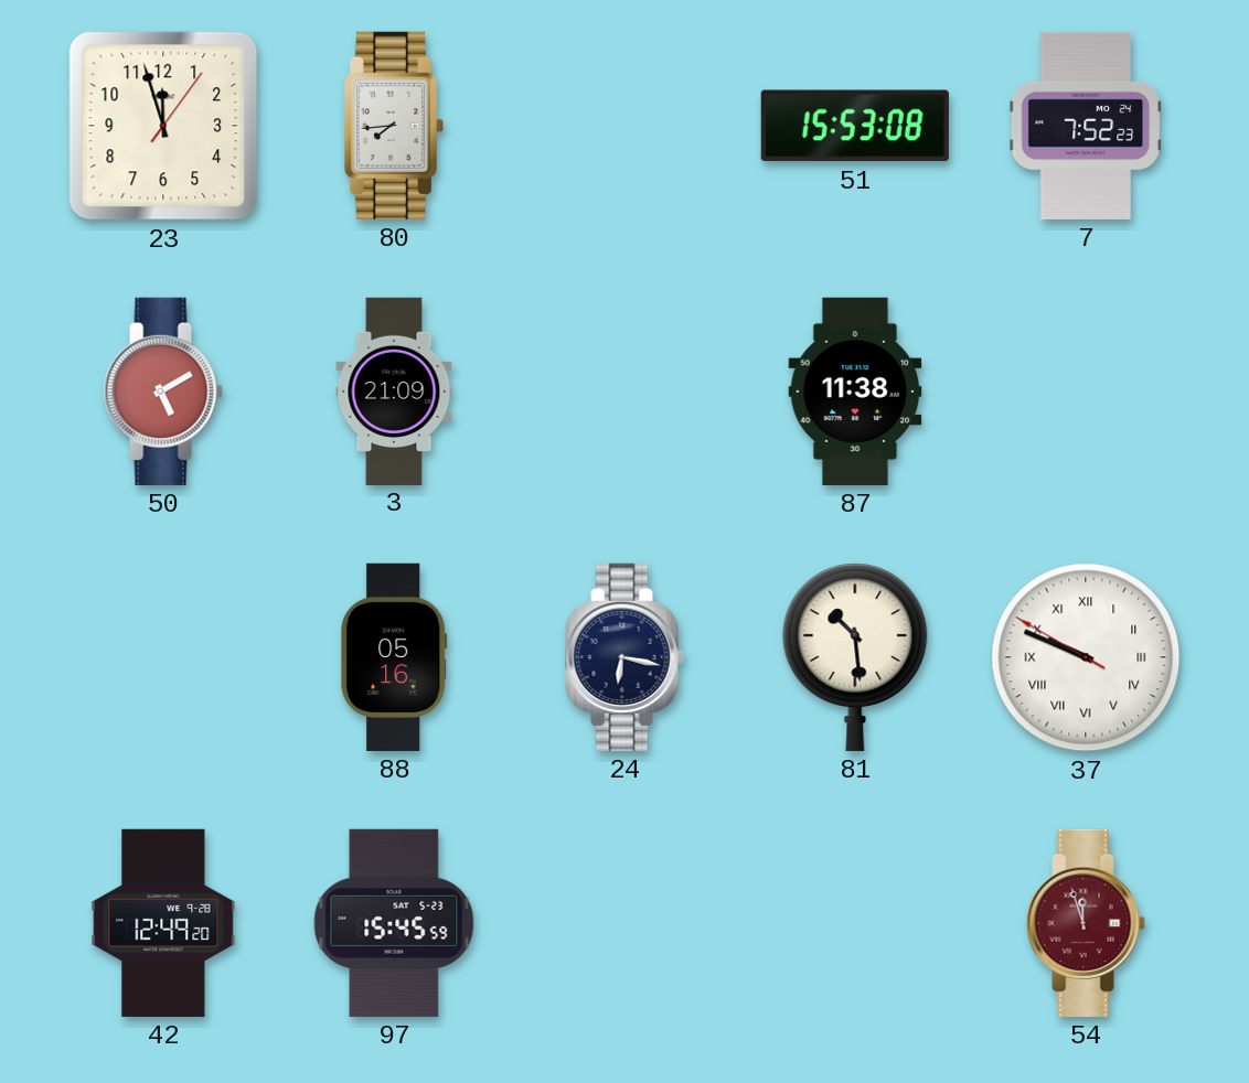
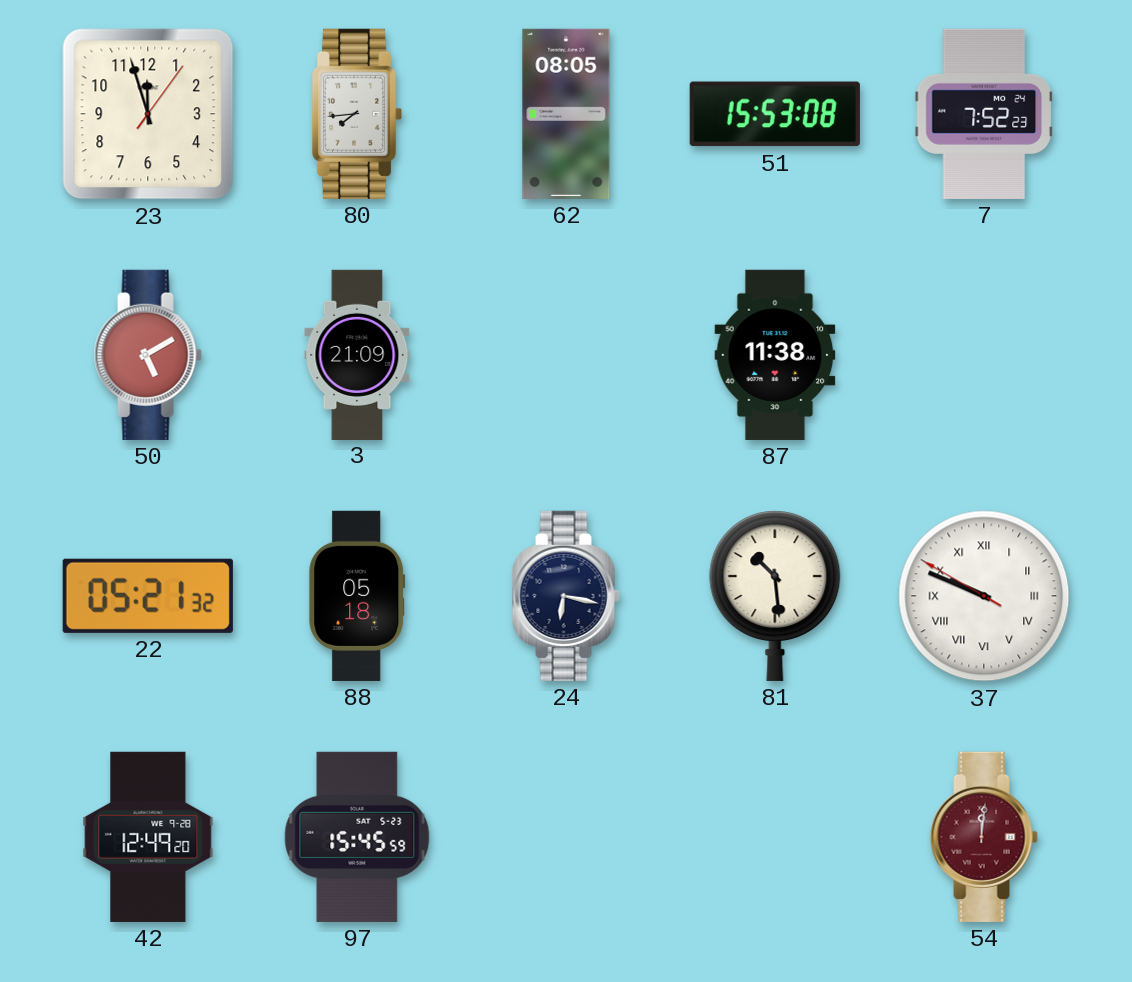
62: none -> 08:05 (566, 114)
22: none -> 05:21 (148, 596)
88: 05:16 -> 05:18 (357, 596)
54: 11:57 -> 12:01 (984, 837)
